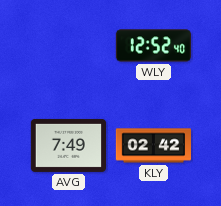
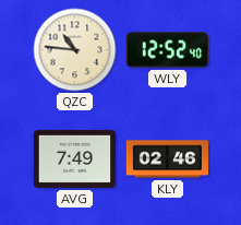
QZC: none -> 10:46 (75, 50)
KLY: 02:42 -> 02:46 (168, 159)
